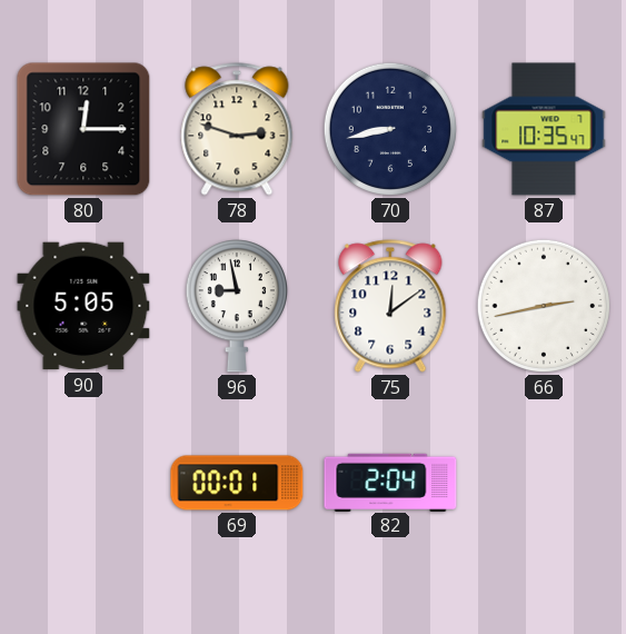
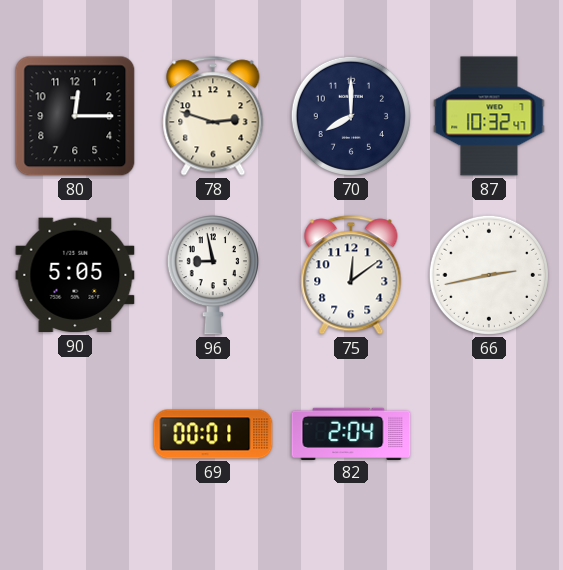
70: 8:43 -> 8:00 (351, 116)
87: 10:35 -> 10:32 (489, 116)
